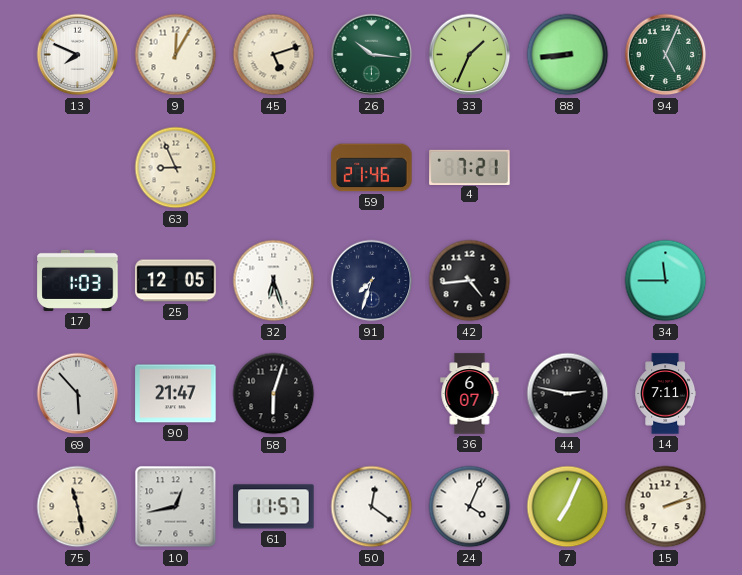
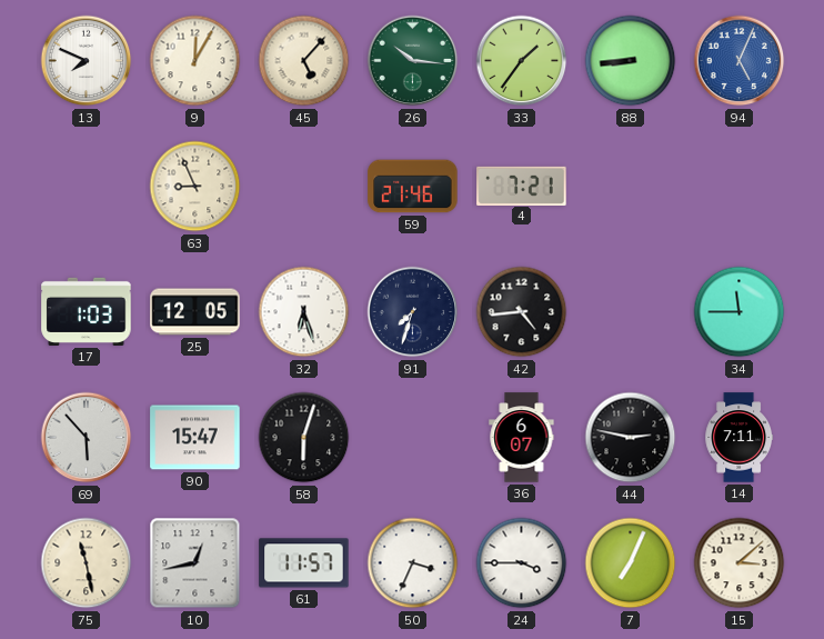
45: 5:12 -> 5:07 (304, 61)
33: 1:34 -> 1:36 (522, 61)
94 dial: green -> blue (740, 61)
90: 21:47 -> 15:47 (195, 438)
50: 12:21 -> 3:34 (413, 563)
24: 4:04 -> 3:45 (522, 563)
15: 2:12 -> 3:08 (740, 563)
